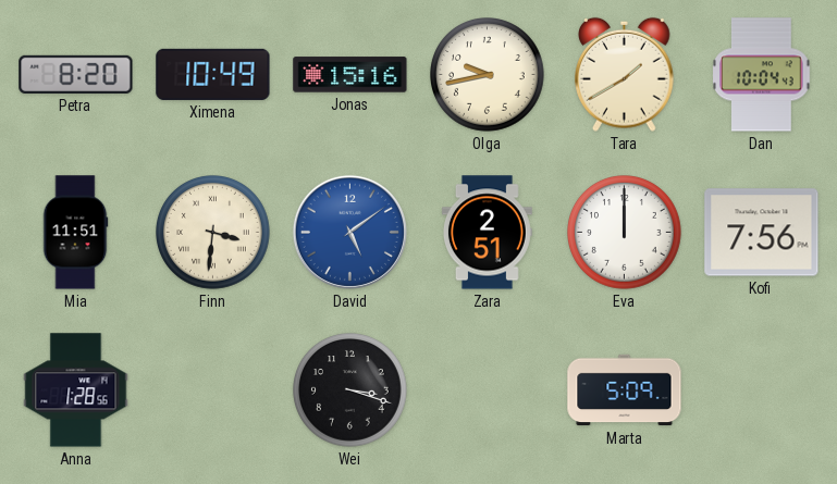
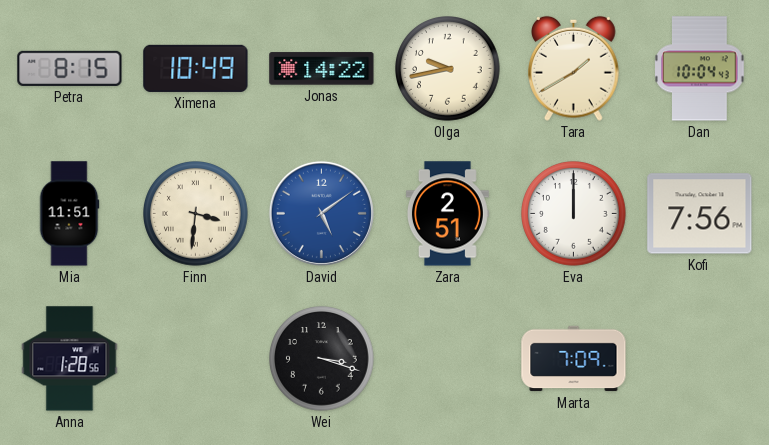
Petra: 8:20 -> 8:15 (70, 68)
Jonas: 15:16 -> 14:22 (322, 69)
Marta: 5:09 -> 7:09 (574, 359)
